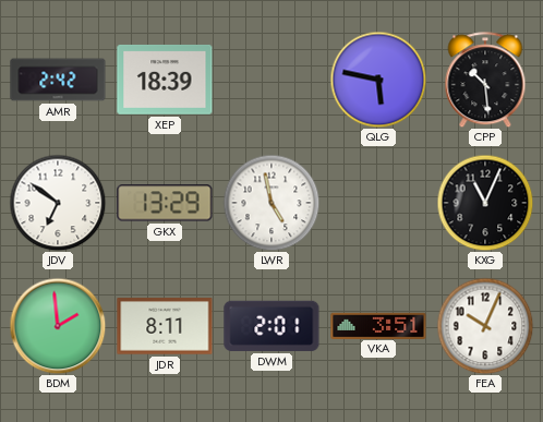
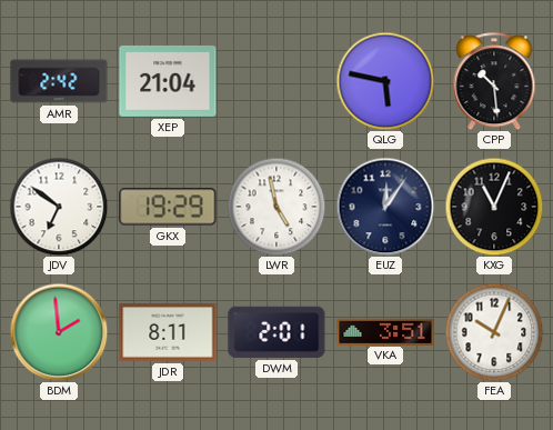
XEP: 18:39 -> 21:04 (168, 81)
GKX: 13:29 -> 19:29 (168, 207)
EUZ: none -> 12:06 (385, 207)
